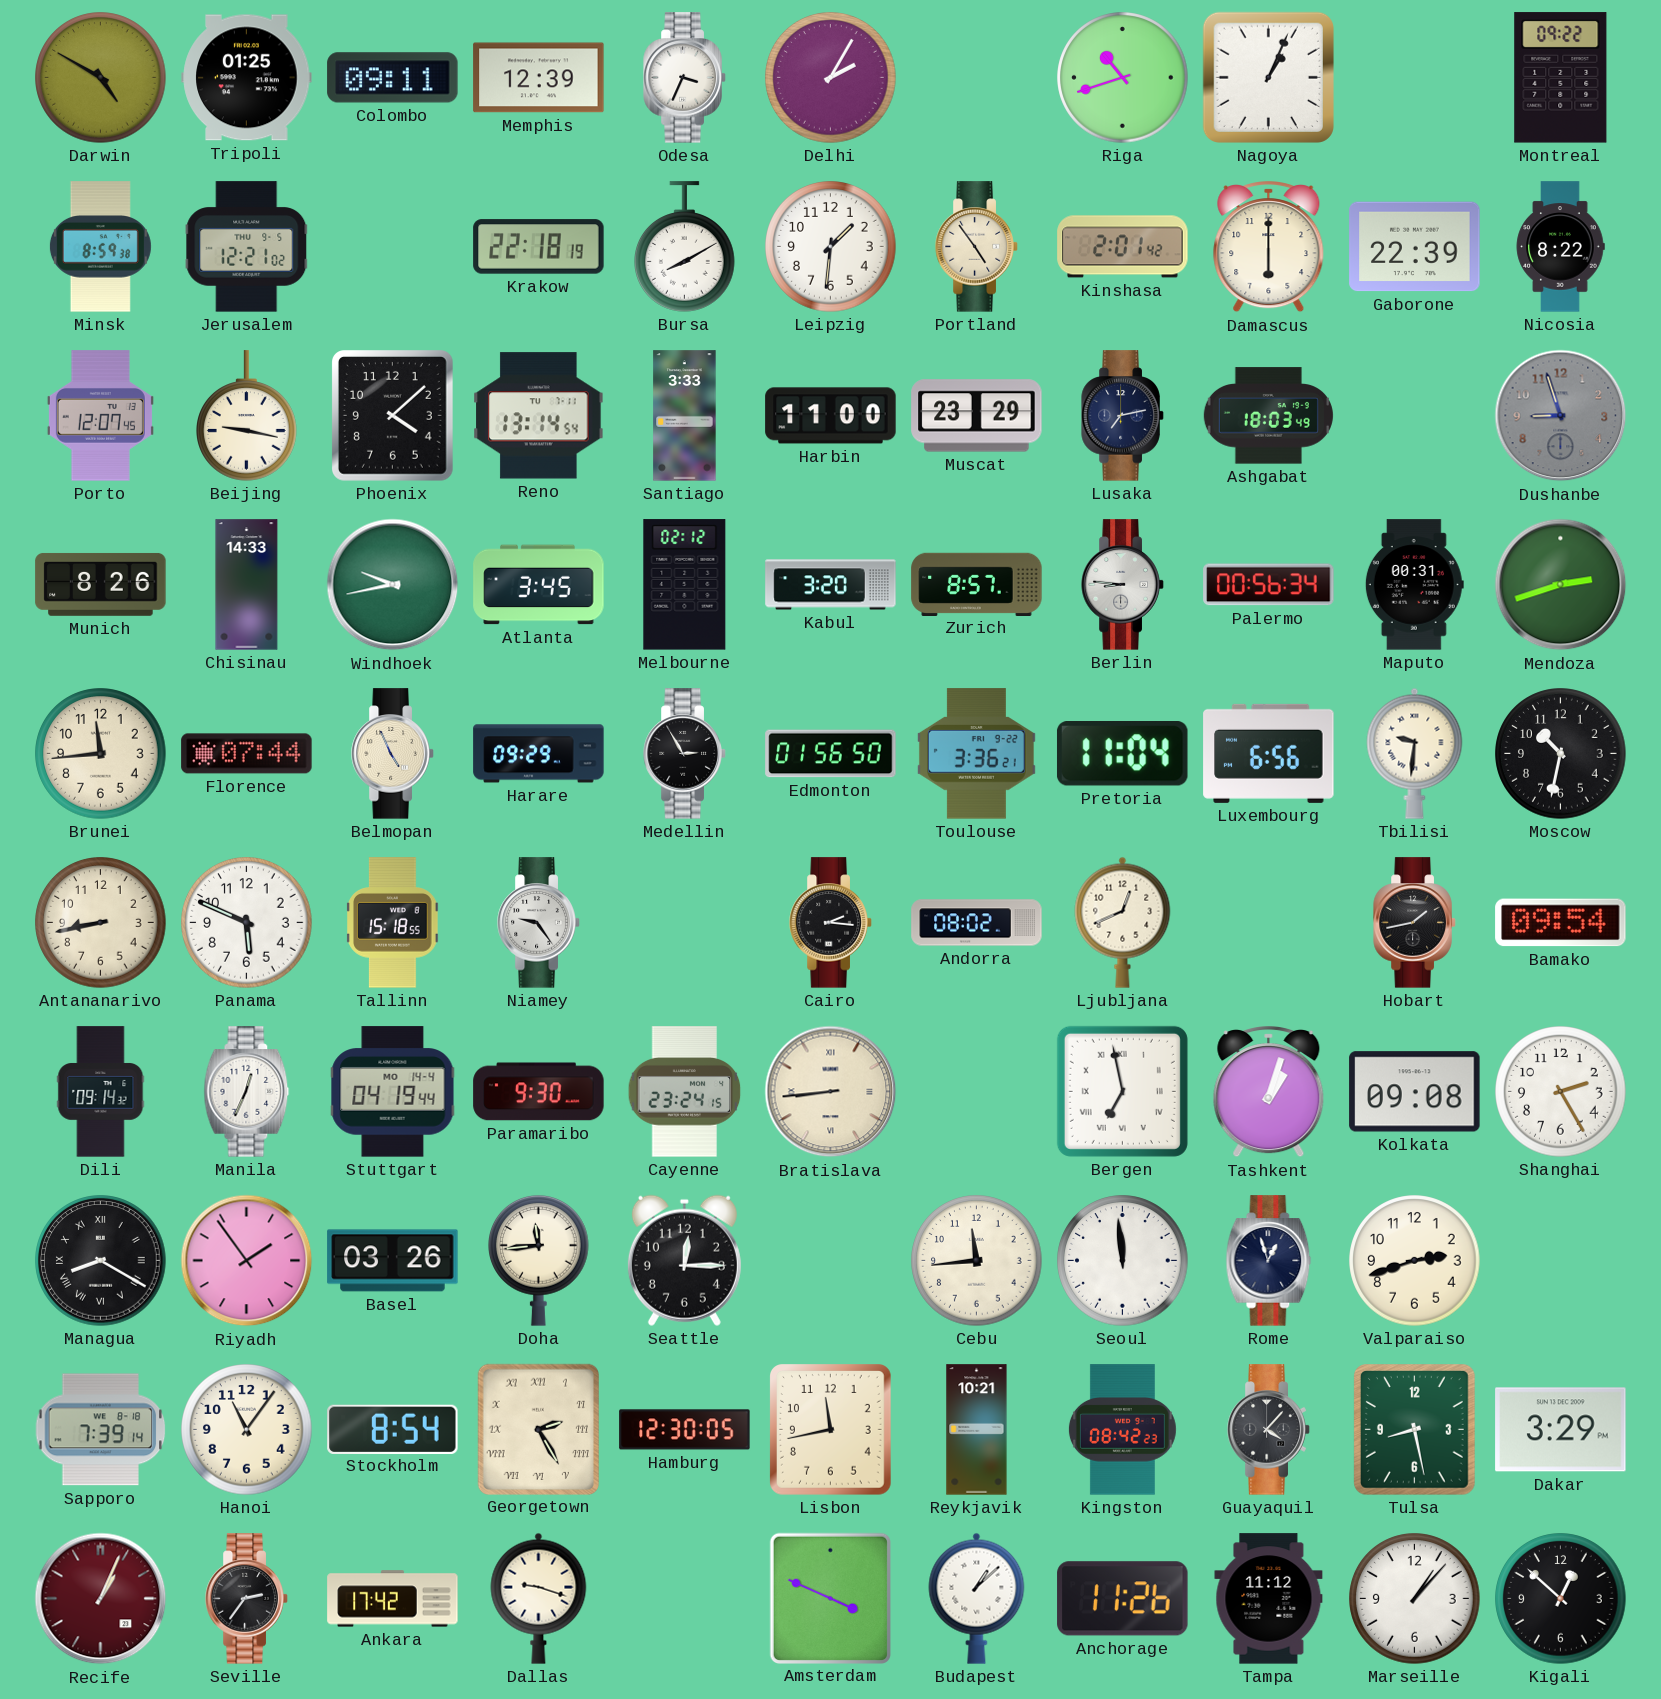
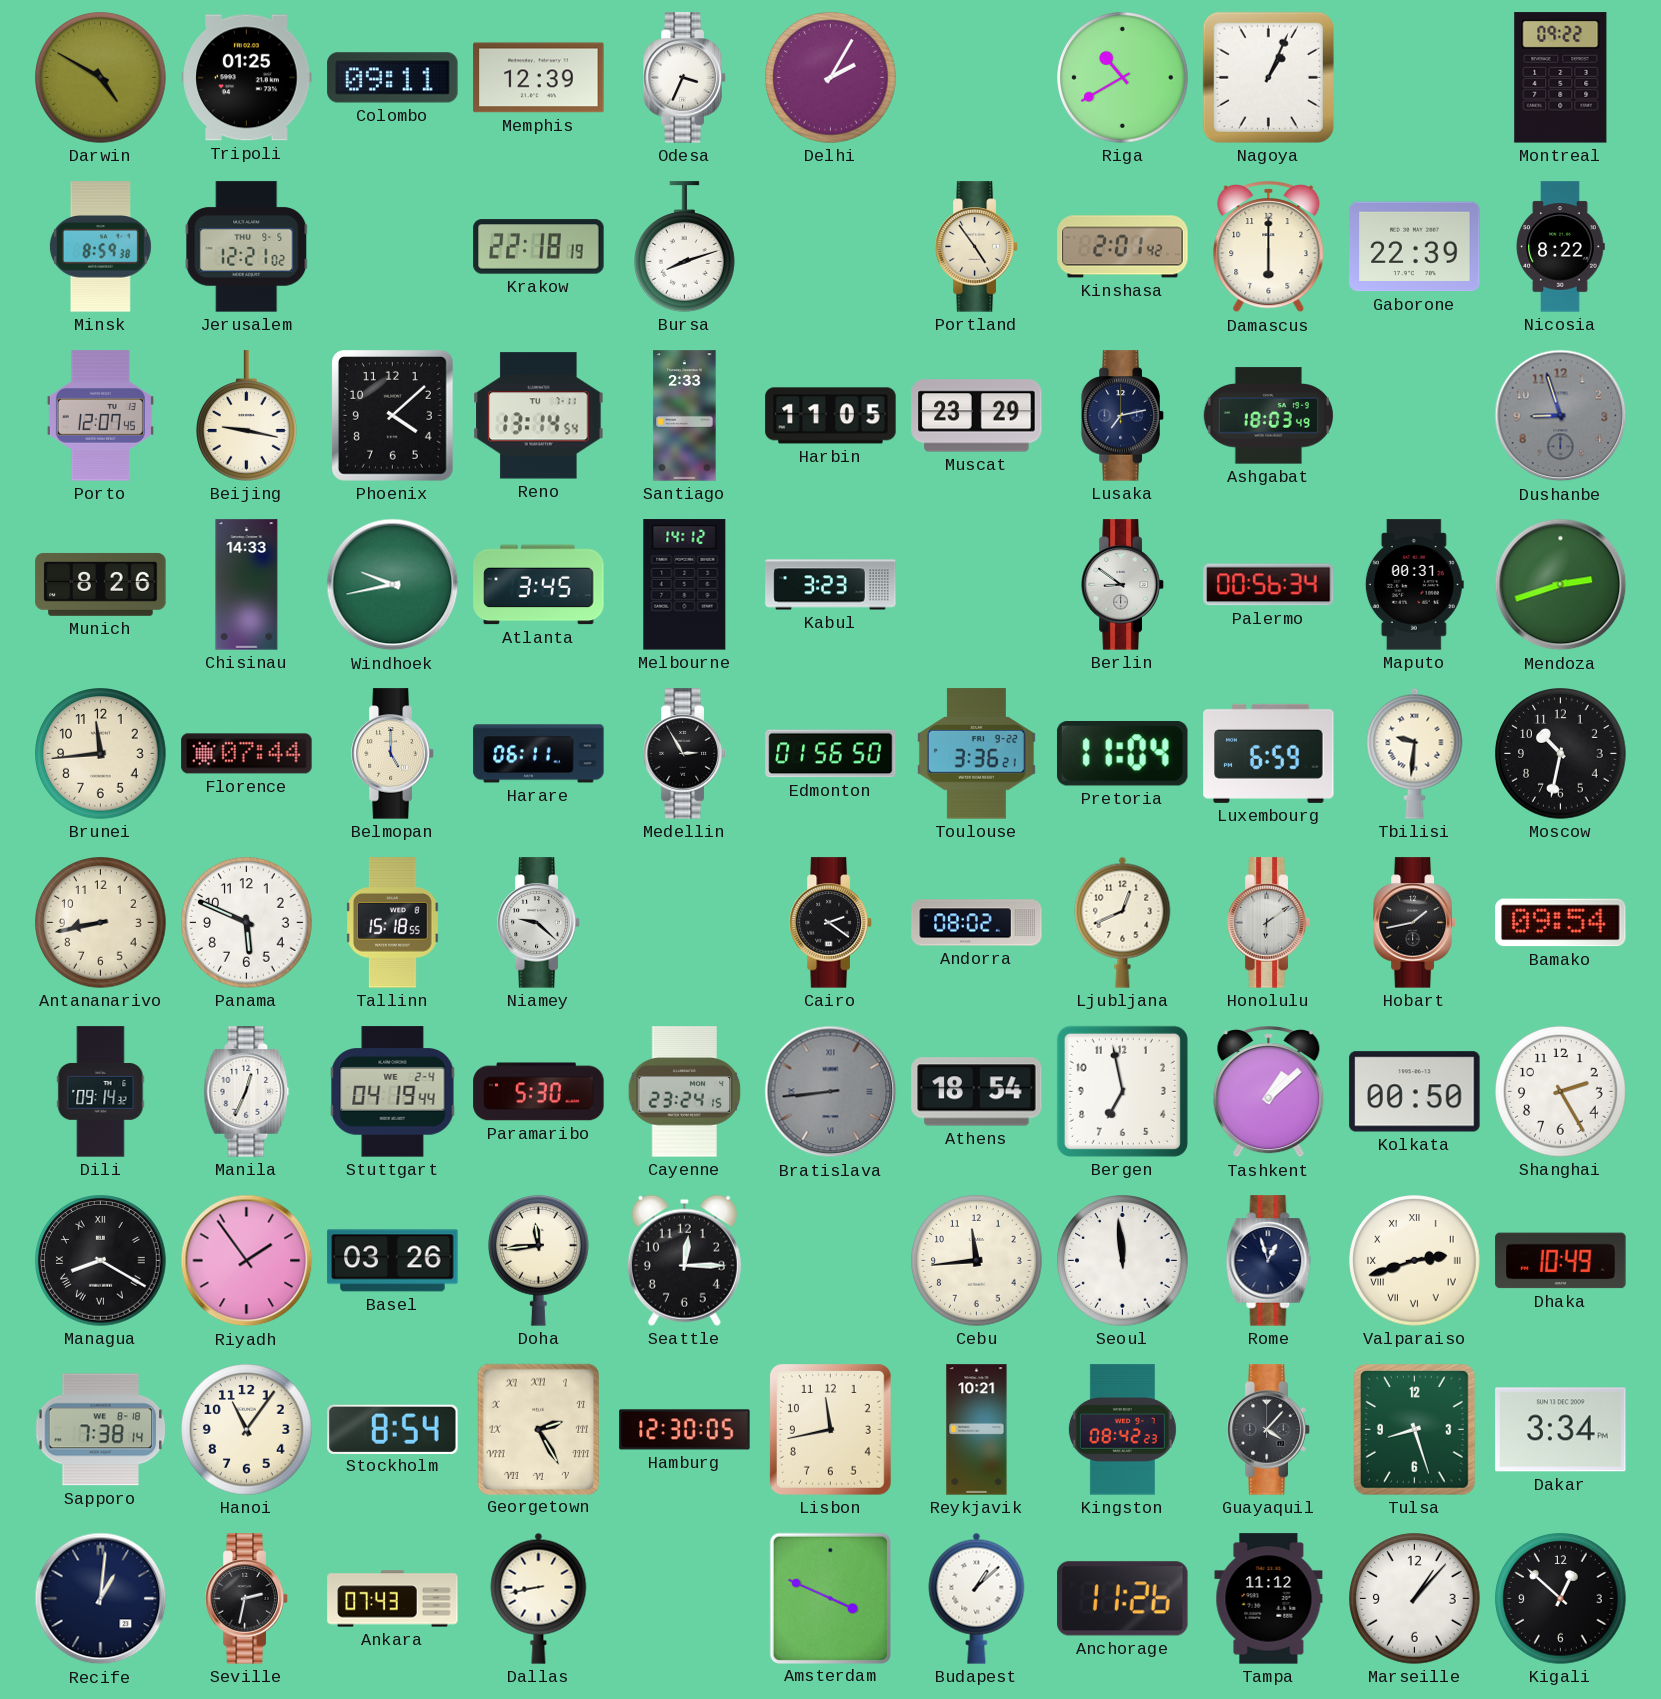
Riga: 10:42 -> 10:40 (1123, 78)
Bursa: 8:10 -> 8:12 (685, 247)
Leipzig: 1:31 -> none (831, 247)
Santiago: 3:33 -> 2:33 (685, 416)
Harbin: 11:00 -> 11:05 (831, 416)
Melbourne: 02:12 -> 14:12 (685, 585)
Kabul: 3:20 -> 3:23 (831, 585)
Zurich: 8:57 -> none (977, 584)
Berlin: 8:46 -> 8:51 (1123, 585)
Belmopan: 4:56 -> 5:00 (393, 754)
Harare: 09:29 -> 06:11 (539, 754)
Luxembourg: 6:56 -> 6:59 (1269, 753)
Niamey: 9:24 -> 9:22 (539, 923)
Cairo: 2:16 -> 2:21 (831, 923)
Honolulu: none -> 6:09 (1269, 923)
Stuttgart date: MO 14-4 -> WE 2-4 (393, 1092)
Paramaribo: 9:30 -> 5:30 (539, 1092)
Bratislava dial: cream -> grey (831, 1092)
Athens: none -> 18:54 (977, 1092)
Bergen numerals: Roman -> Arabic (1122, 1091)
Tashkent: 1:03 -> 1:08 (1269, 1093)
Kolkata: 09:08 -> 00:50 (1415, 1092)
Valparaiso numerals: Arabic -> Roman (1415, 1261)
Dhaka: none -> 10:49 (1561, 1261)
Sapporo: 7:39 -> 7:38 (101, 1430)
Tulsa: 8:28 -> 8:27 (1415, 1430)
Dakar: 3:29 -> 3:34 (1561, 1430)
Recife: 1:04 -> 1:01 (101, 1599)
Recife dial: burgundy -> navy (101, 1599)
Seville: 2:36 -> 2:32 (247, 1599)
Ankara: 17:42 -> 07:43 (393, 1599)
Dallas: 9:18 -> 8:43 (539, 1598)
